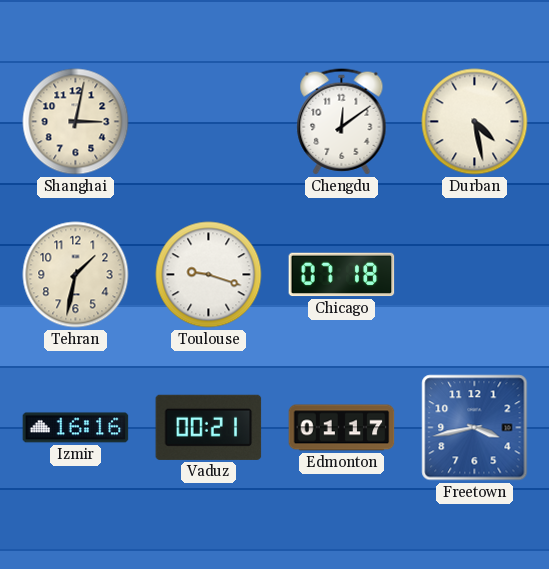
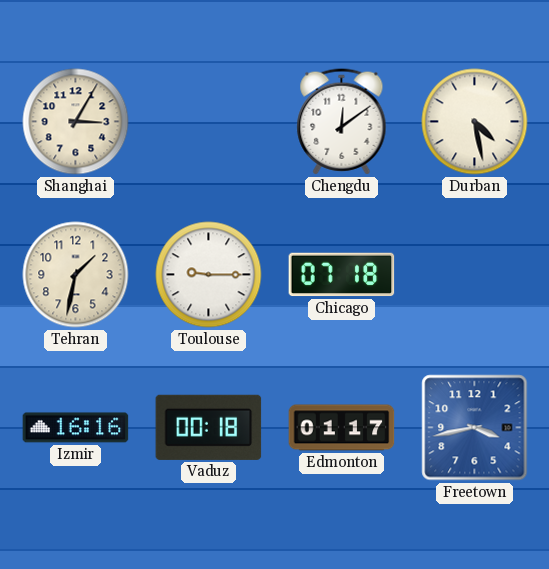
Shanghai: 3:02 -> 3:05 (76, 122)
Toulouse: 9:18 -> 9:15 (209, 275)
Vaduz: 00:21 -> 00:18 (209, 427)
